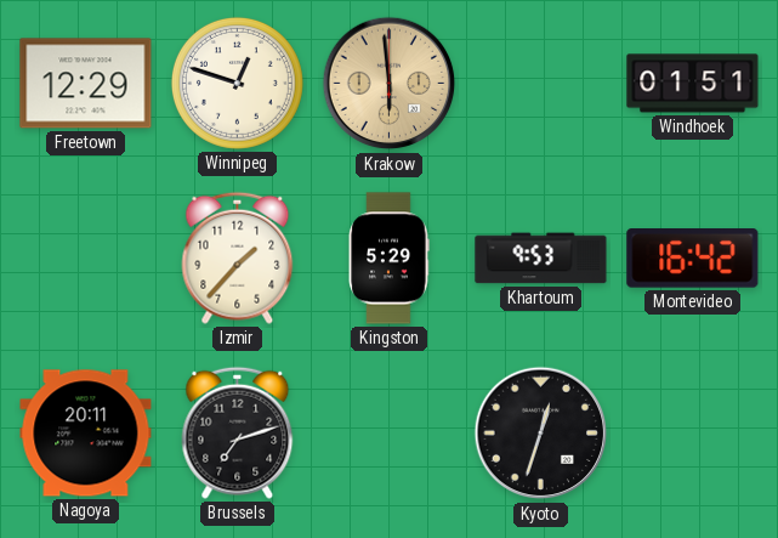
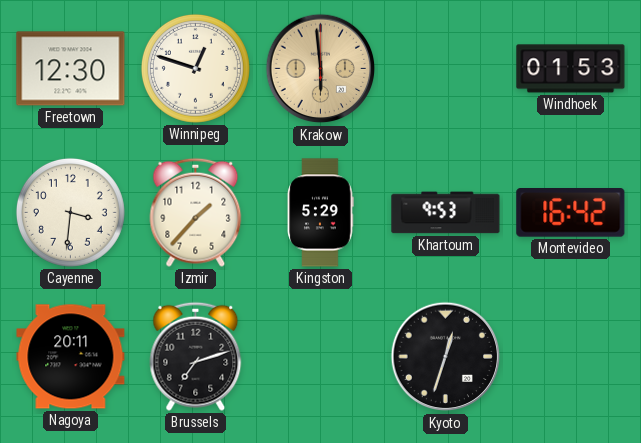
Freetown: 12:29 -> 12:30 (71, 69)
Windhoek: 01:51 -> 01:53 (571, 69)
Cayenne: none -> 3:31 (70, 212)
